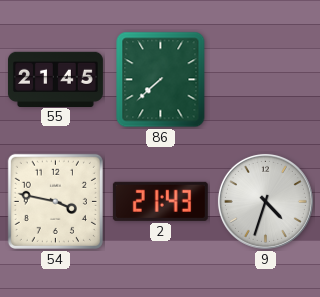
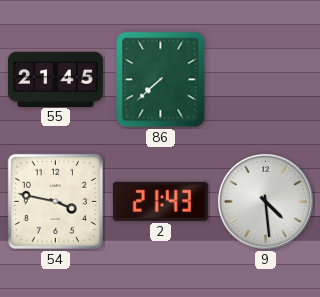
9: 4:33 -> 4:29 (265, 201)
